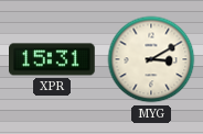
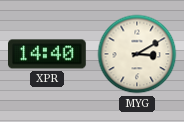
XPR: 15:31 -> 14:40 (48, 54)
